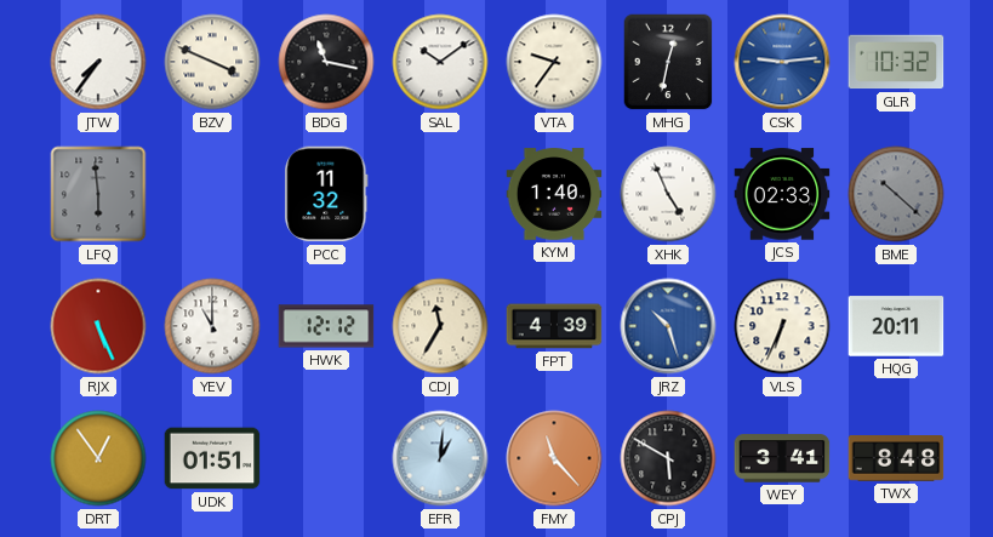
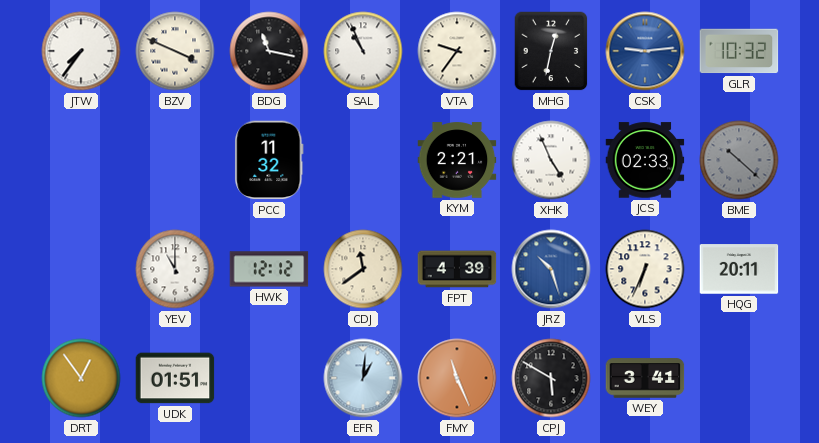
SAL: 10:09 -> 10:56 (363, 51)
LFQ: 5:59 -> none (98, 194)
KYM: 1:40 -> 2:21 (457, 160)
RJX: 5:26 -> none (98, 326)
CDJ: 11:35 -> 11:39 (363, 269)
FMY: 11:23 -> 11:26 (457, 378)
TWX: 8:48 -> none (896, 458)
